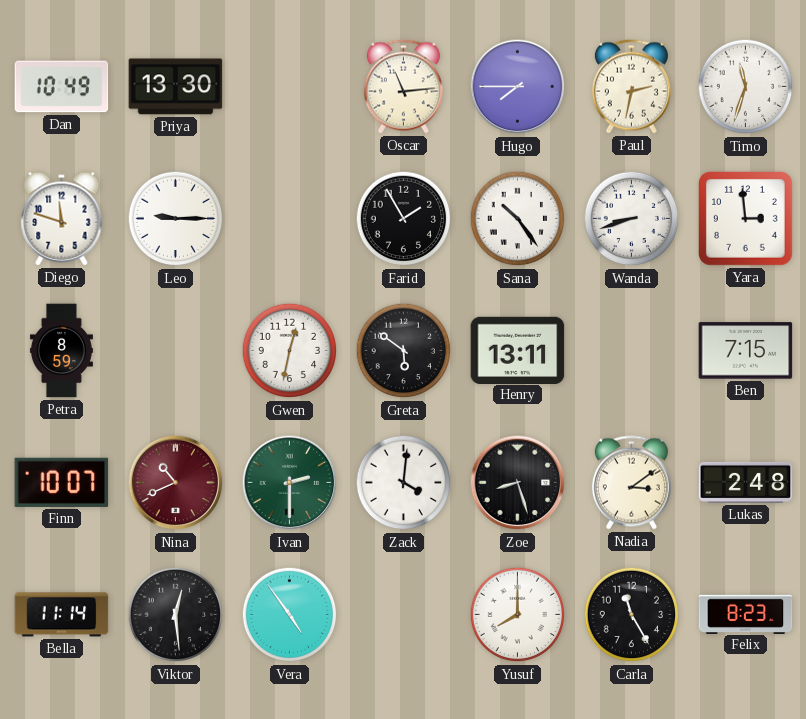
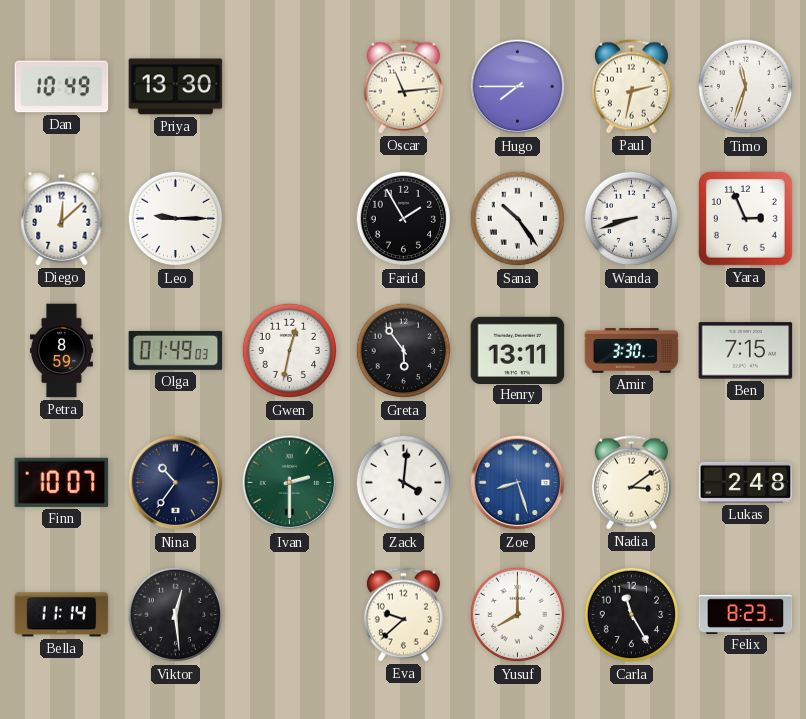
Diego: 11:48 -> 12:08 (62, 219)
Yara: 2:59 -> 2:56 (746, 219)
Olga: none -> 01:49 (176, 350)
Greta: 5:51 -> 5:54 (404, 351)
Amir: none -> 3:30 (632, 351)
Nina: 10:41 -> 10:36 (176, 483)
Nina dial: burgundy -> navy (176, 483)
Zoe dial: black -> blue (518, 483)
Vera: 4:54 -> none (290, 615)
Eva: none -> 9:38 (403, 615)
